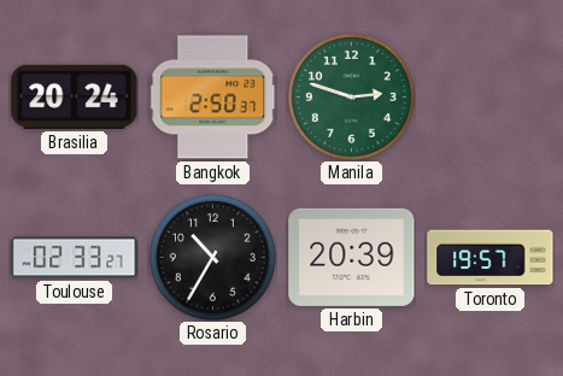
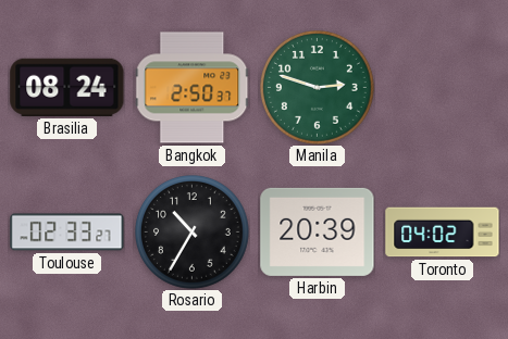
Brasilia: 20:24 -> 08:24 (67, 87)
Toronto: 19:57 -> 04:02 (443, 233)
